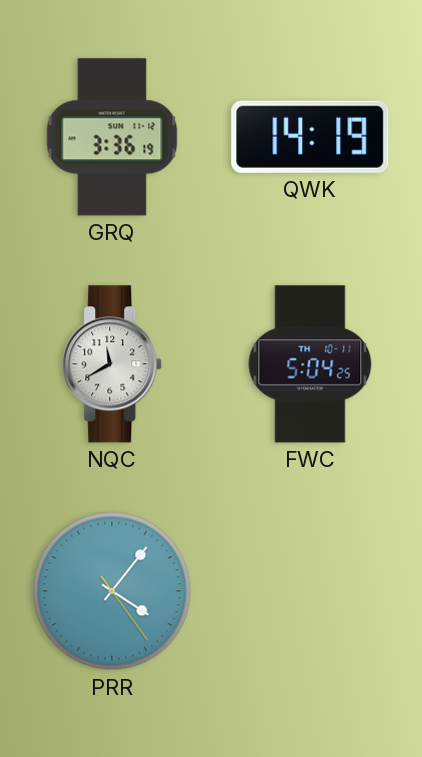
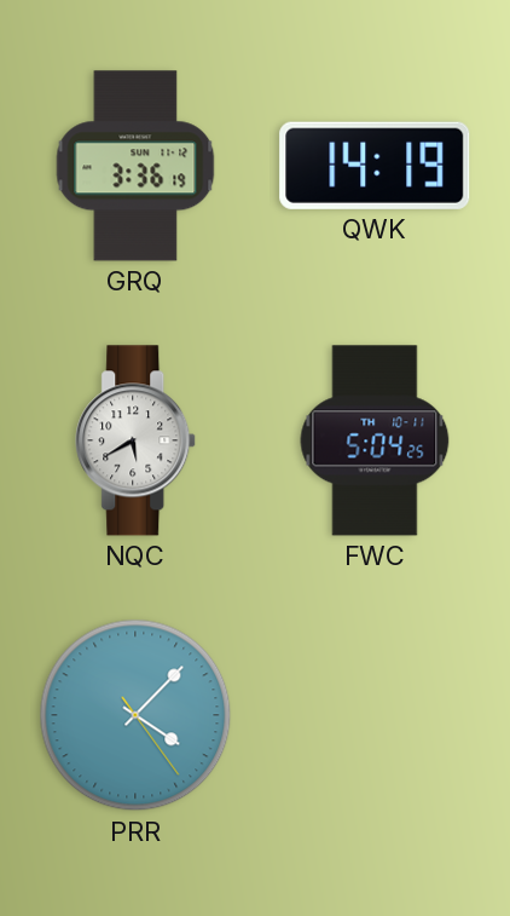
NQC: 11:40 -> 5:40 (137, 440)
PRR: 4:06 -> 4:07 (135, 715)
